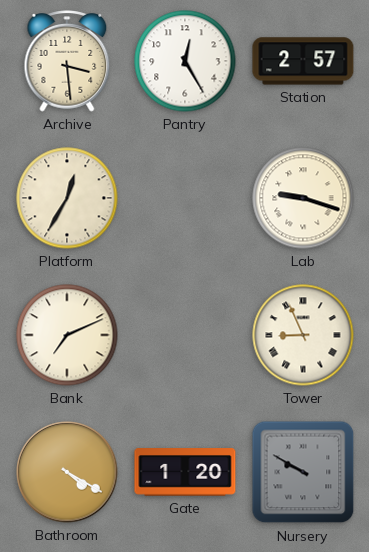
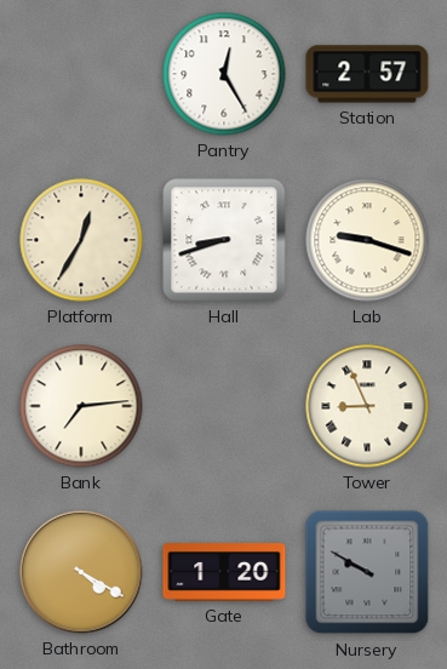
Archive: 3:29 -> none (67, 61)
Hall: none -> 8:42 (224, 240)
Bank: 7:11 -> 7:14 (81, 406)
